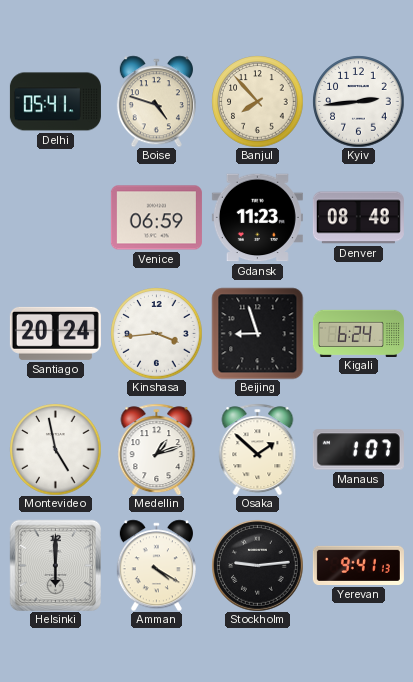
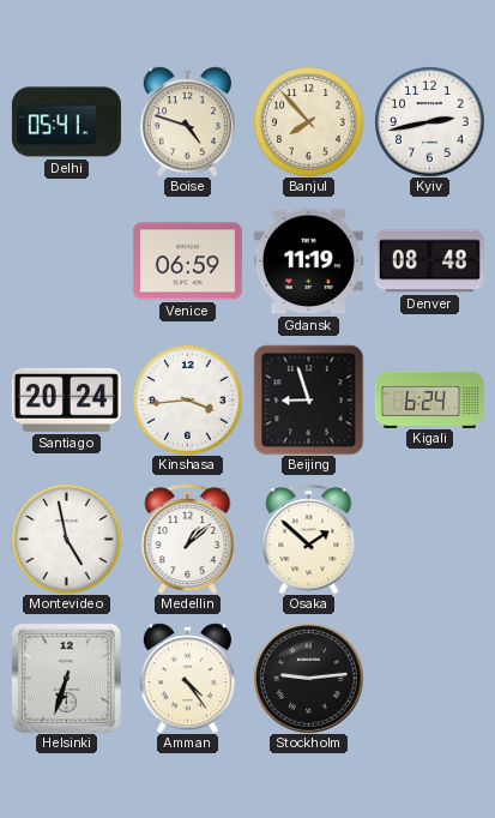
Kyiv: 2:44 -> 2:43 (429, 121)
Gdansk: 11:23 -> 11:19 (308, 261)
Medellin: 1:12 -> 1:08 (188, 539)
Manaus: 1:07 -> none (358, 450)
Helsinki: 6:00 -> 6:33 (66, 678)
Amman: 4:20 -> 4:24 (187, 678)
Yerevan: 9:41 -> none (358, 565)
